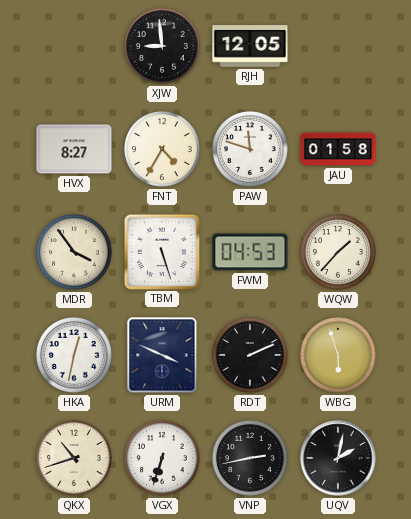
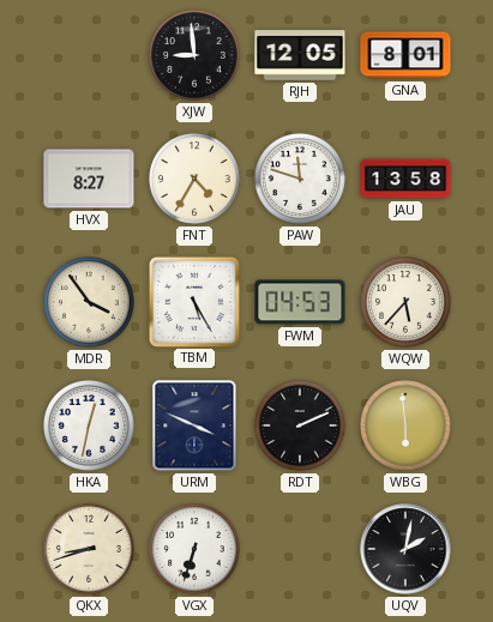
GNA: none -> 8:01 (405, 55)
JAU: 01:58 -> 13:58 (405, 179)
TBM: 5:27 -> 5:25 (193, 301)
WQW: 1:37 -> 5:37 (407, 303)
WBG: 5:57 -> 5:59 (407, 427)
QKX: 10:42 -> 8:42 (90, 550)
VNP: 2:43 -> none (251, 459)
